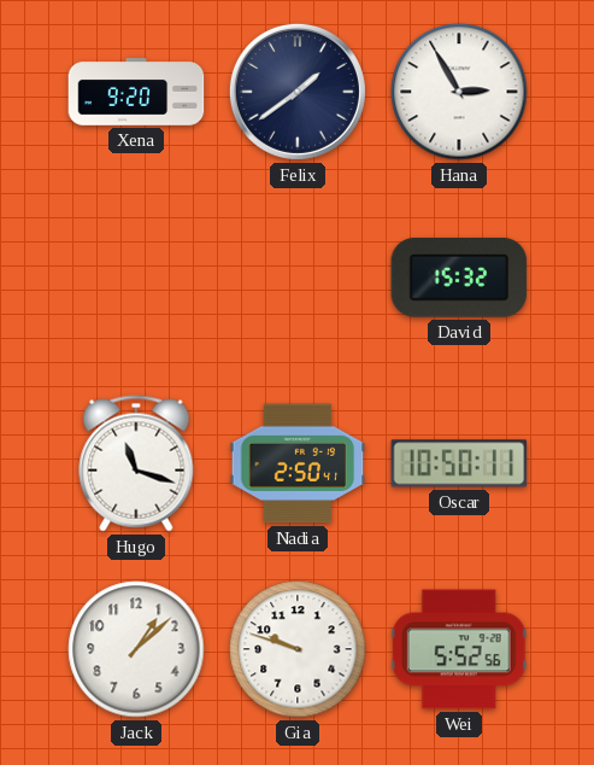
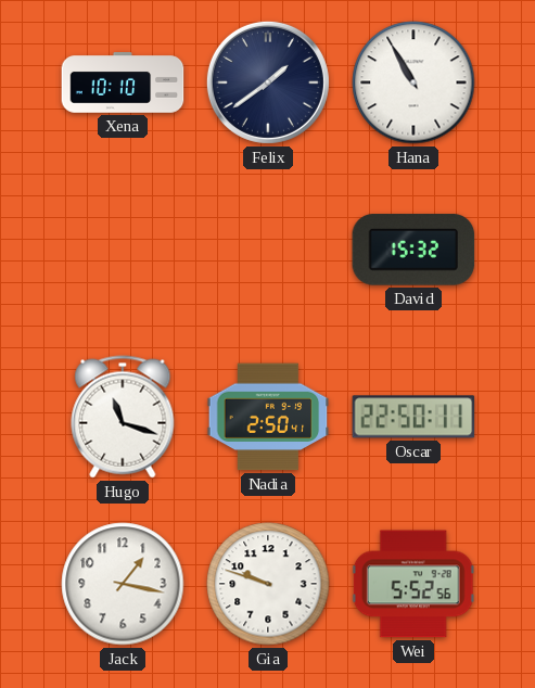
Xena: 9:20 -> 10:10 (123, 82)
Hana: 2:55 -> 10:55 (413, 82)
Oscar: 10:50 -> 22:50 (413, 417)
Jack: 1:08 -> 1:17 (123, 584)
